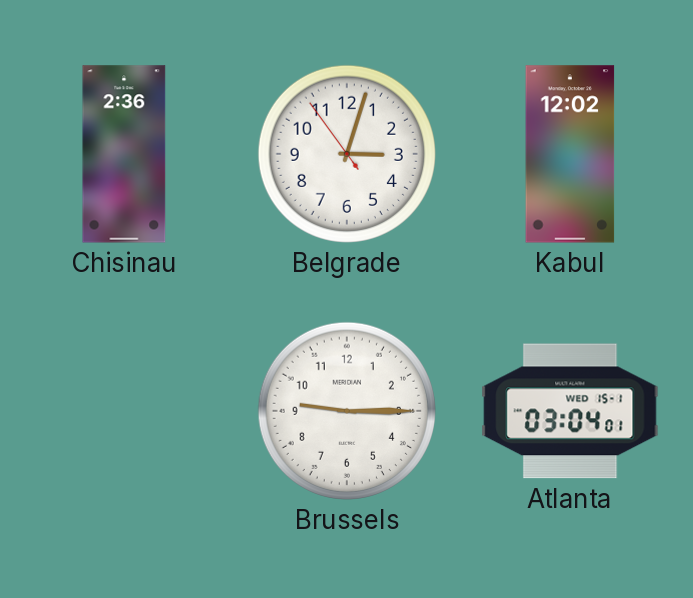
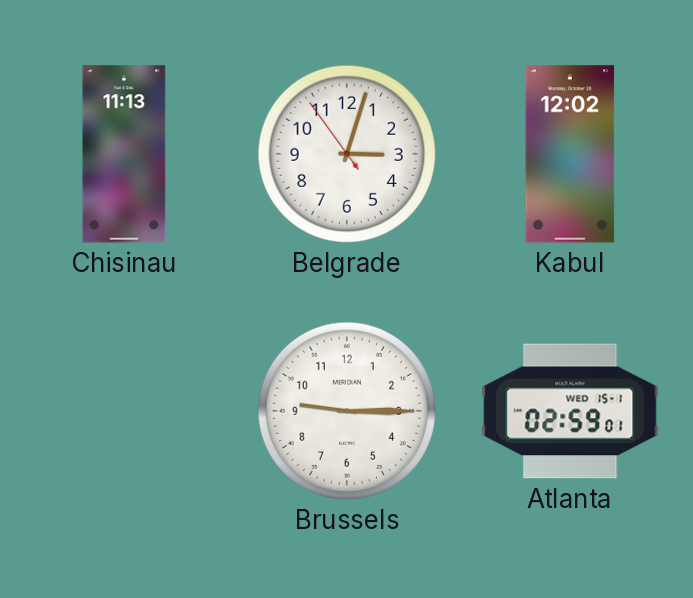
Chisinau: 2:36 -> 11:13 (124, 154)
Atlanta: 03:04 -> 02:59 (570, 411)
